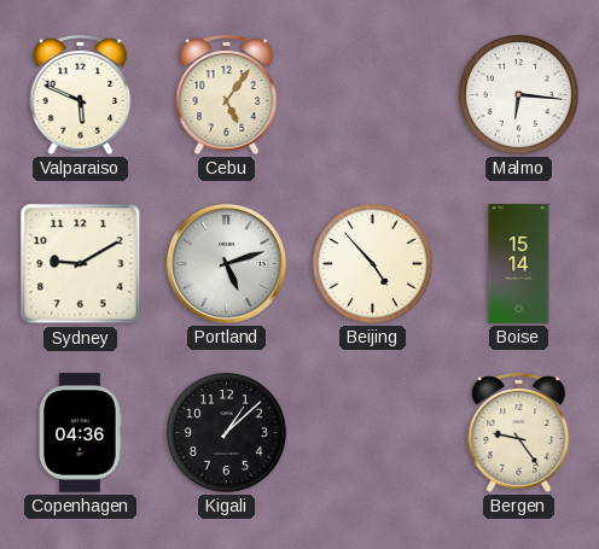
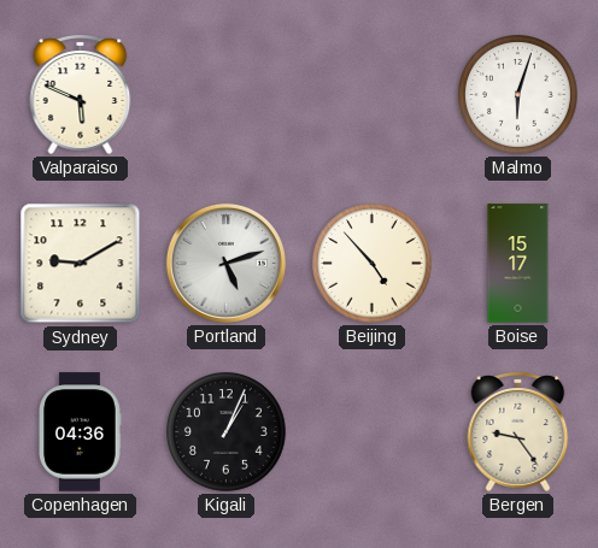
Cebu: 5:06 -> none (227, 94)
Malmo: 6:16 -> 6:03 (518, 95)
Boise: 15:14 -> 15:17 (518, 264)
Kigali: 1:08 -> 1:04 (227, 432)
